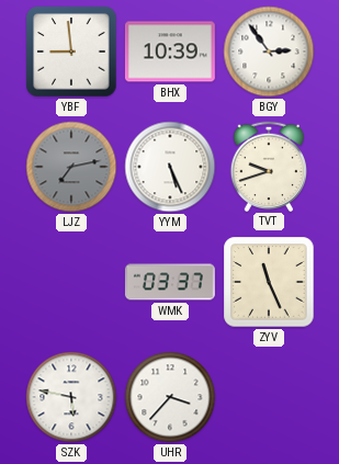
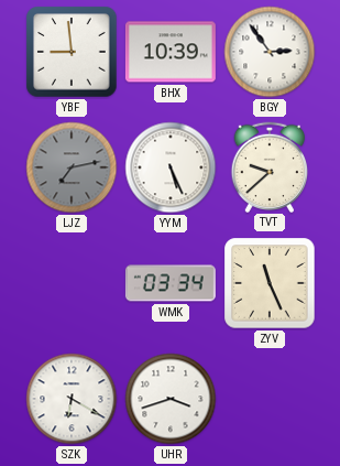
TVT: 9:42 -> 9:38 (268, 166)
WMK: 03:37 -> 03:34 (171, 283)
SZK: 5:47 -> 6:20 (72, 399)
UHR: 3:37 -> 3:42 (171, 399)
